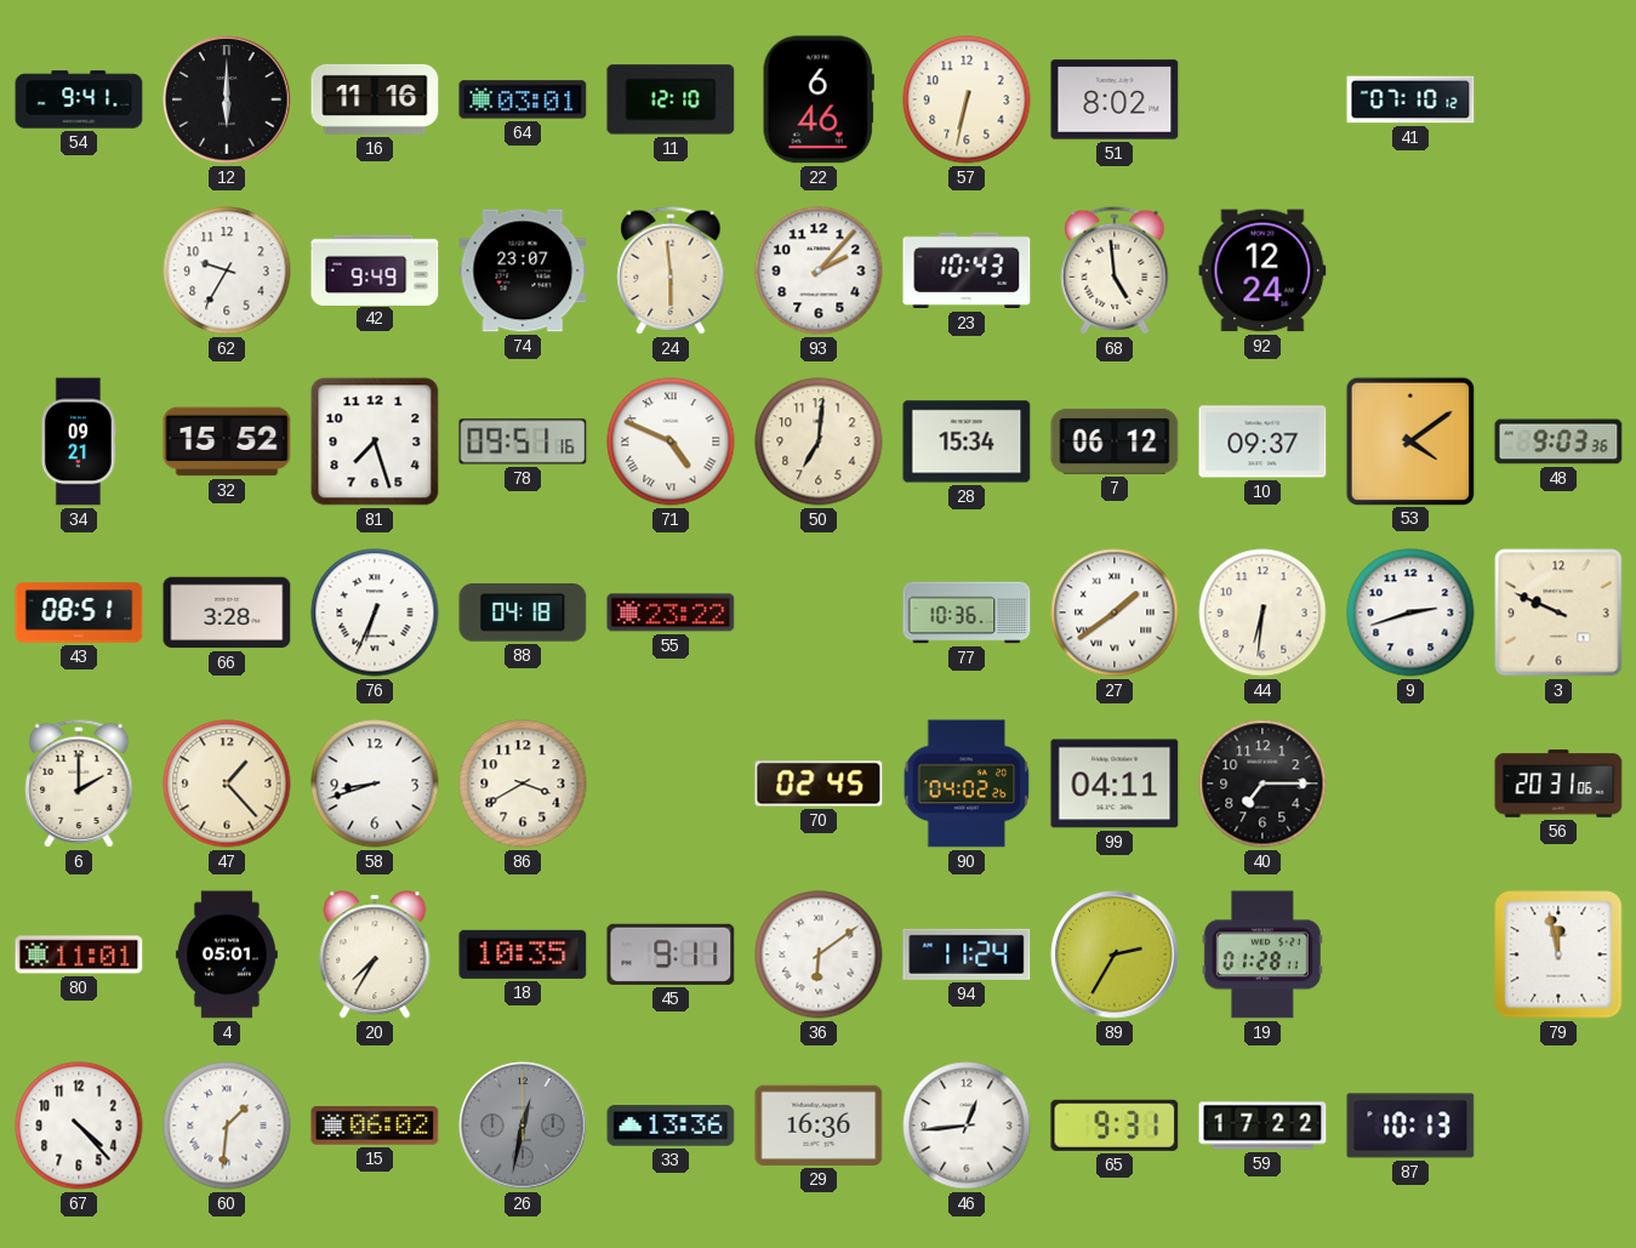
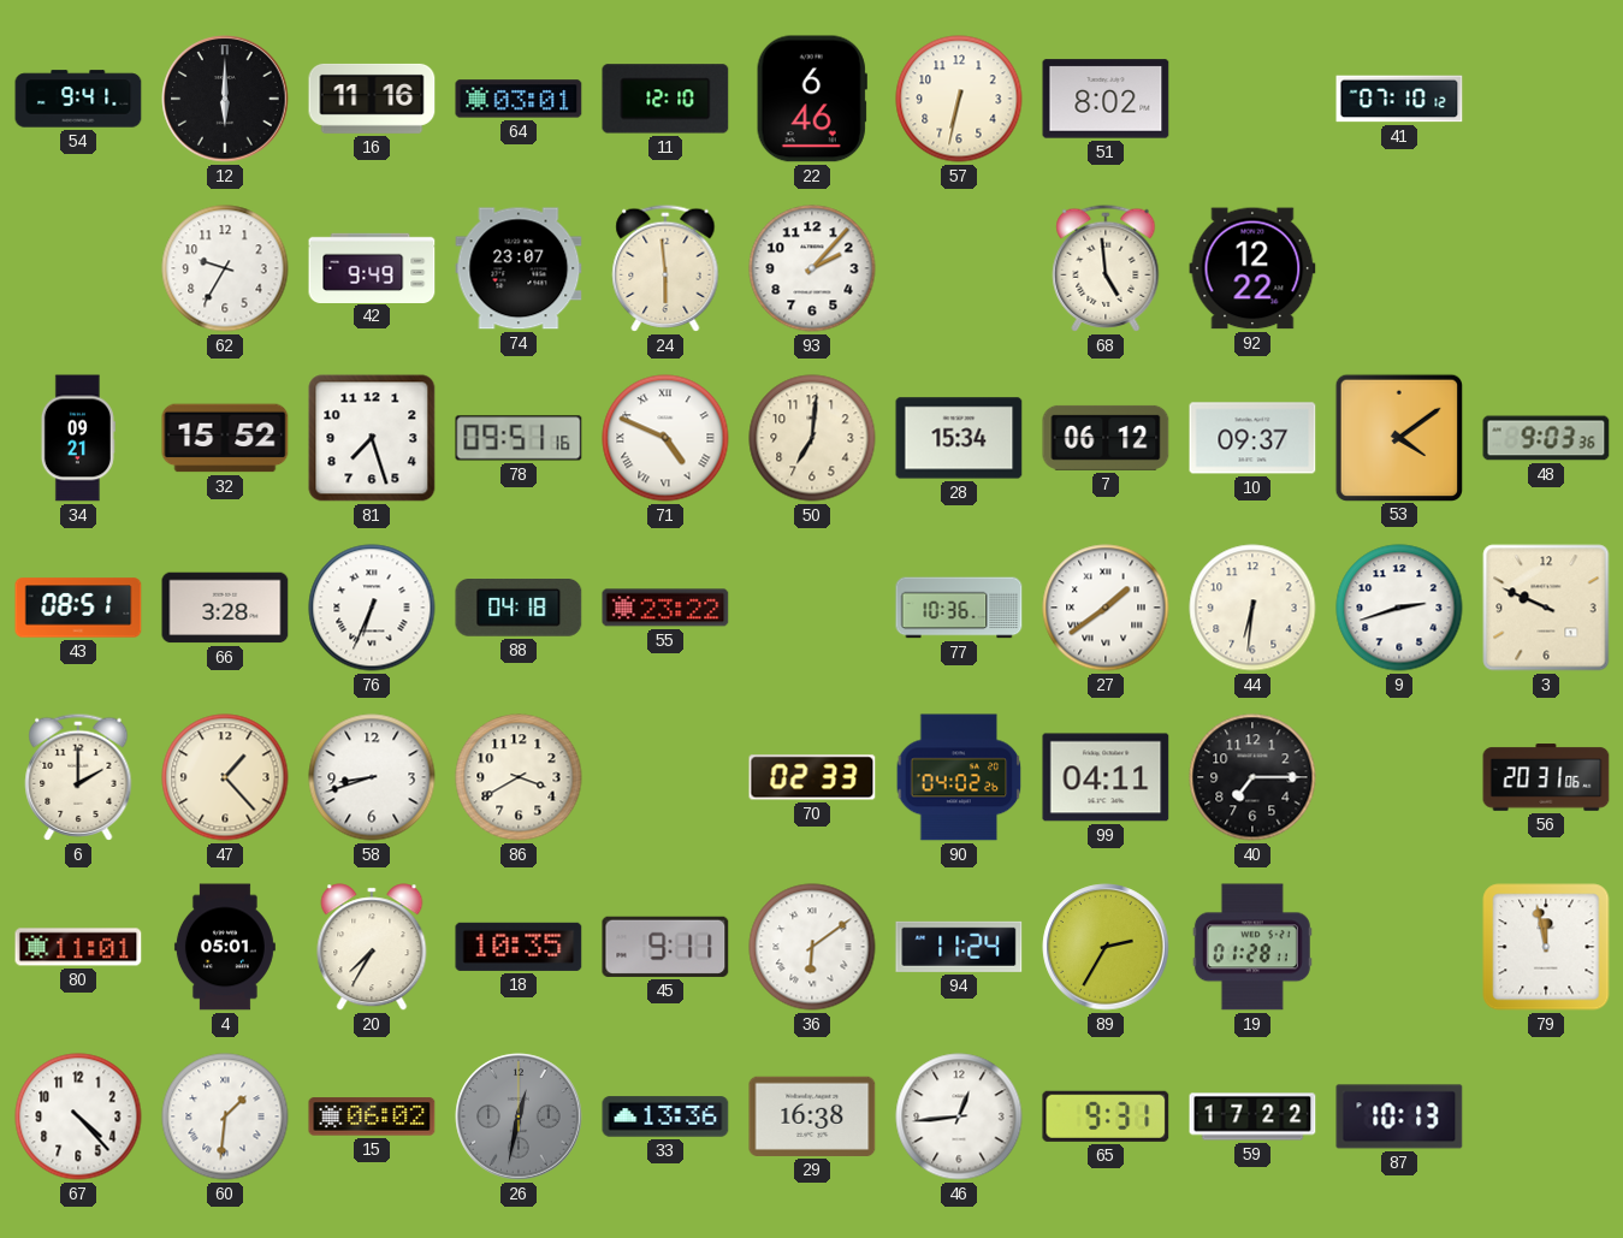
23: 10:43 -> none (967, 270)
92: 12:24 -> 12:22 (1252, 268)
70: 02:45 -> 02:33 (812, 777)
29: 16:36 -> 16:38 (812, 1116)
